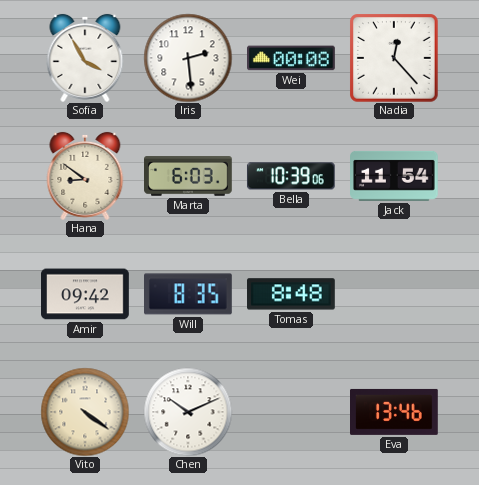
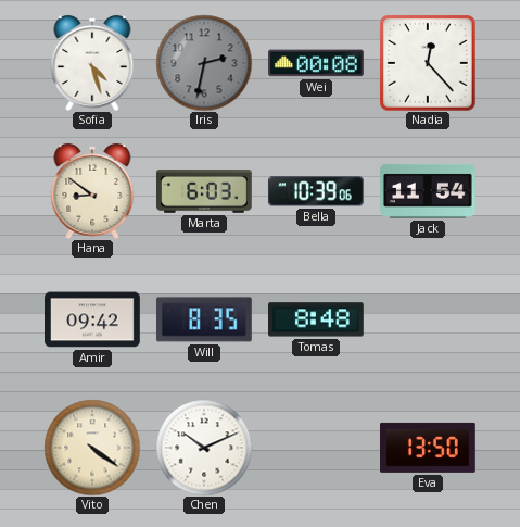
Sofia: 3:55 -> 4:27 (92, 63)
Iris: 2:29 -> 2:32 (204, 63)
Iris dial: white -> grey (204, 63)
Eva: 13:46 -> 13:50 (429, 448)
